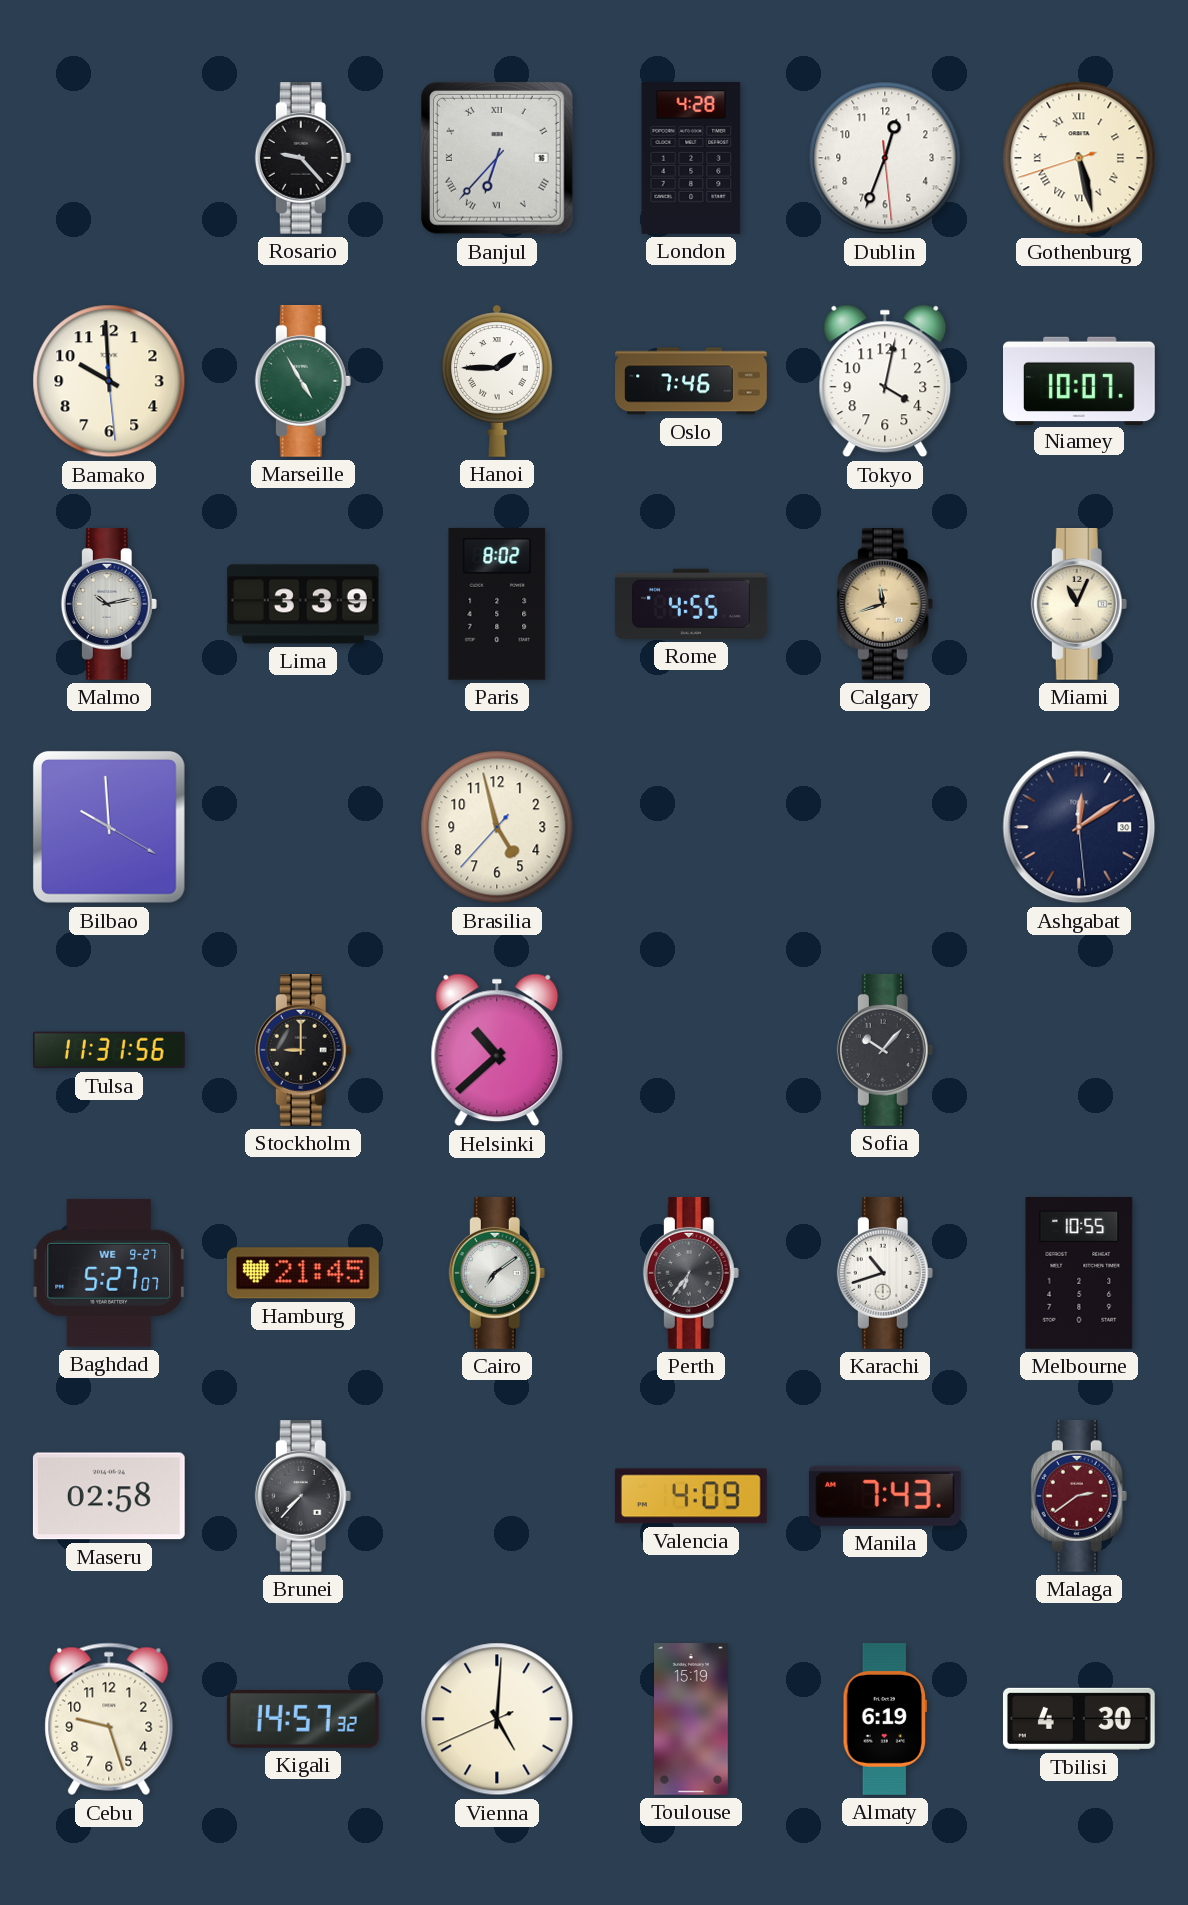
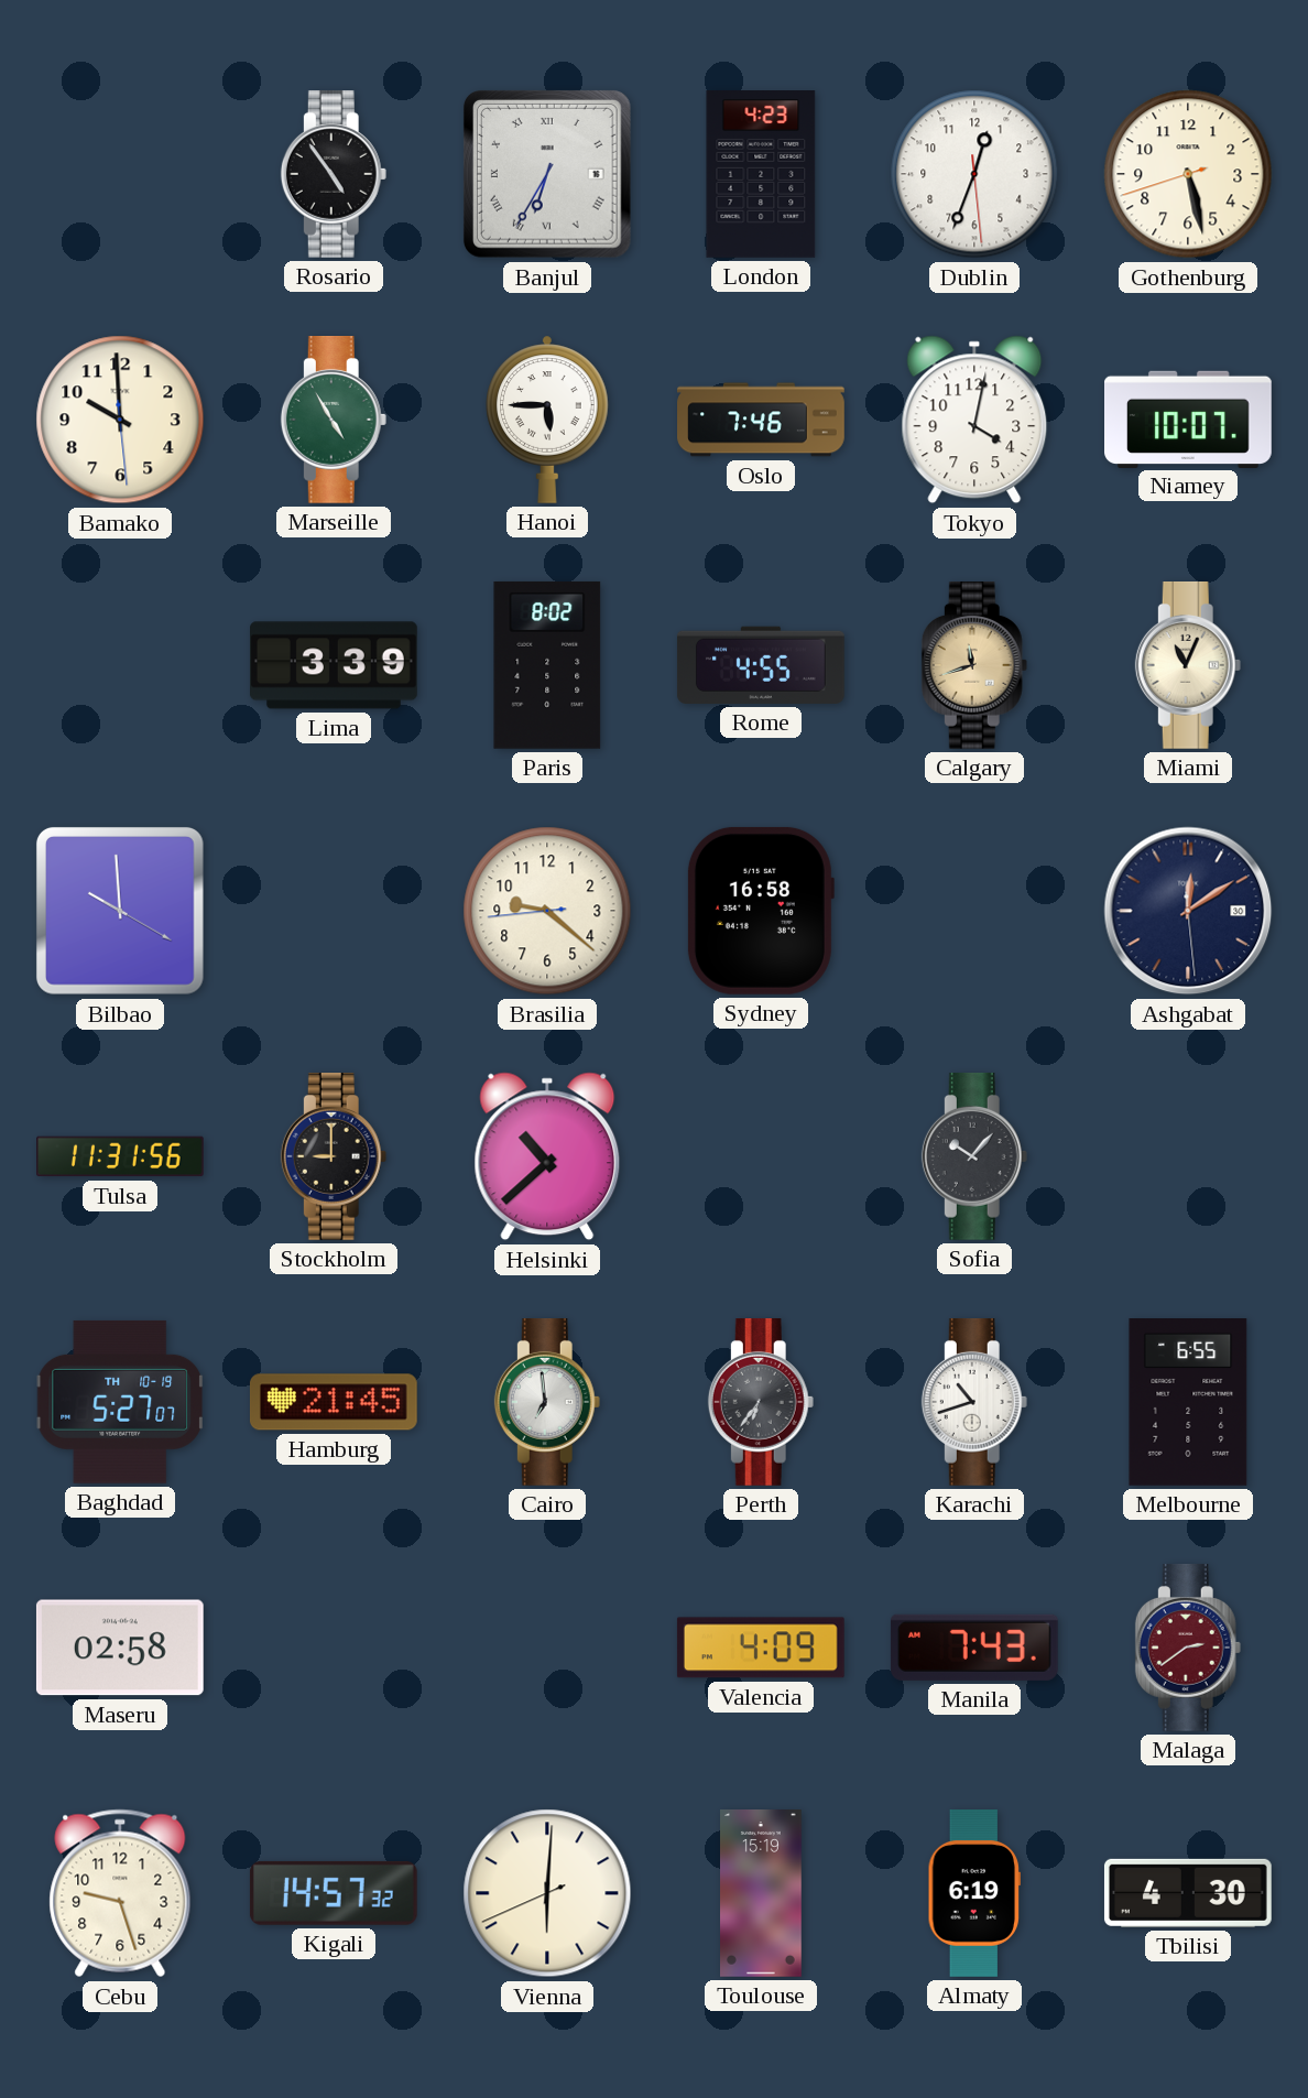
Rosario: 9:23 -> 4:54 (334, 175)
Banjul: 6:37 -> 6:35 (547, 174)
London: 4:28 -> 4:23 (761, 175)
Gothenburg numerals: Roman -> Arabic (1188, 174)
Hanoi: 1:45 -> 5:45 (547, 420)
Malmo: 10:13 -> none (109, 605)
Brasilia: 4:57 -> 9:21 (547, 911)
Sydney: none -> 16:58 (760, 911)
Baghdad date: WE 9-27 -> TH 10-19 (119, 1402)
Cairo: 7:09 -> 6:59 (547, 1403)
Melbourne: 10:55 -> 6:55 (1188, 1403)
Brunei: 7:37 -> none (303, 1497)
Vienna: 5:00 -> 6:00 (547, 1893)
